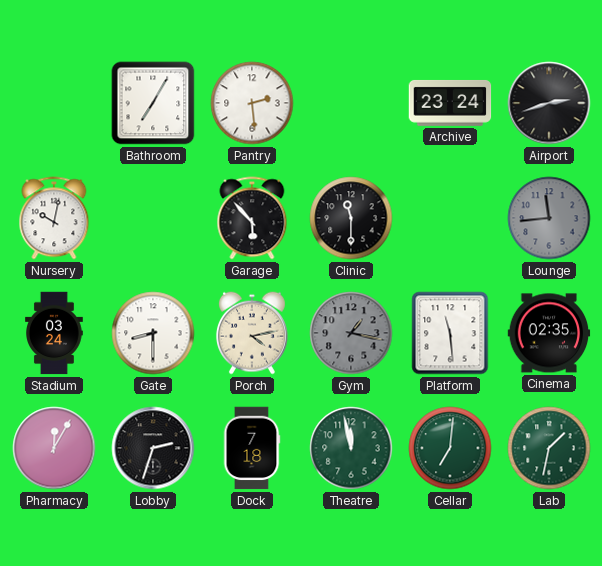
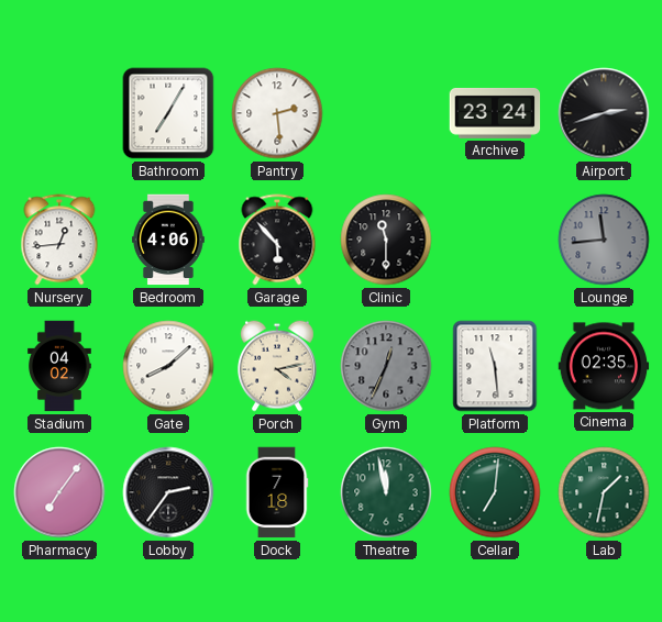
Nursery: 10:02 -> 12:44 (59, 240)
Bedroom: none -> 4:06 (169, 240)
Stadium: 03:24 -> 04:02 (60, 366)
Gate: 8:30 -> 8:08 (168, 366)
Gym: 1:17 -> 12:34 (386, 366)
Pharmacy: 12:05 -> 7:06 (59, 492)
Lobby: 2:33 -> 2:36 (168, 492)
